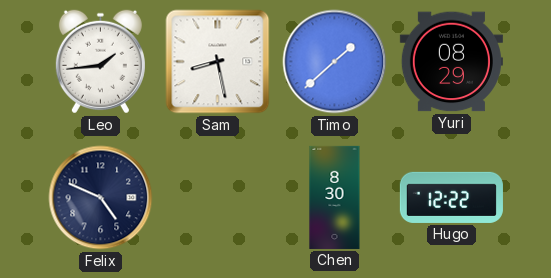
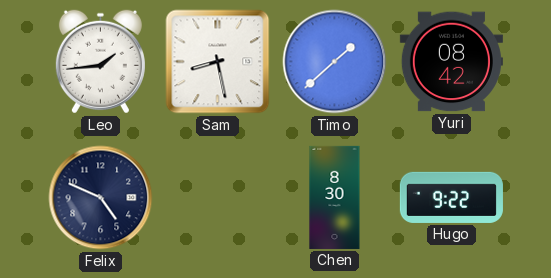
Yuri: 08:29 -> 08:42 (451, 62)
Hugo: 12:22 -> 9:22 (451, 197)
